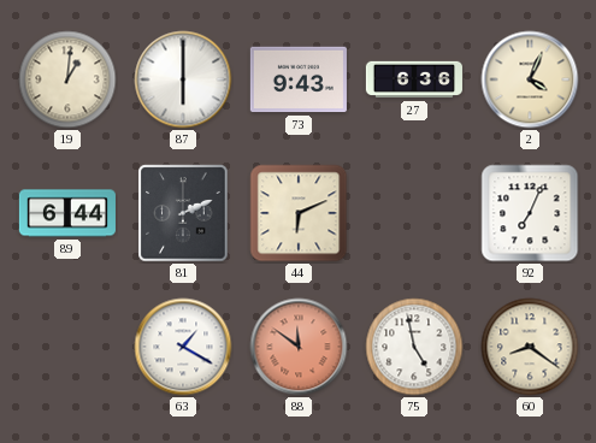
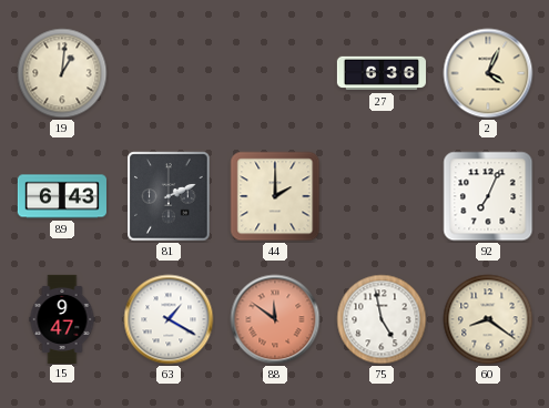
87: 6:00 -> none (183, 79)
73: 9:43 -> none (299, 79)
89: 6:44 -> 6:43 (62, 196)
44: 6:11 -> 2:00 (275, 196)
15: none -> 9:47 (62, 318)
